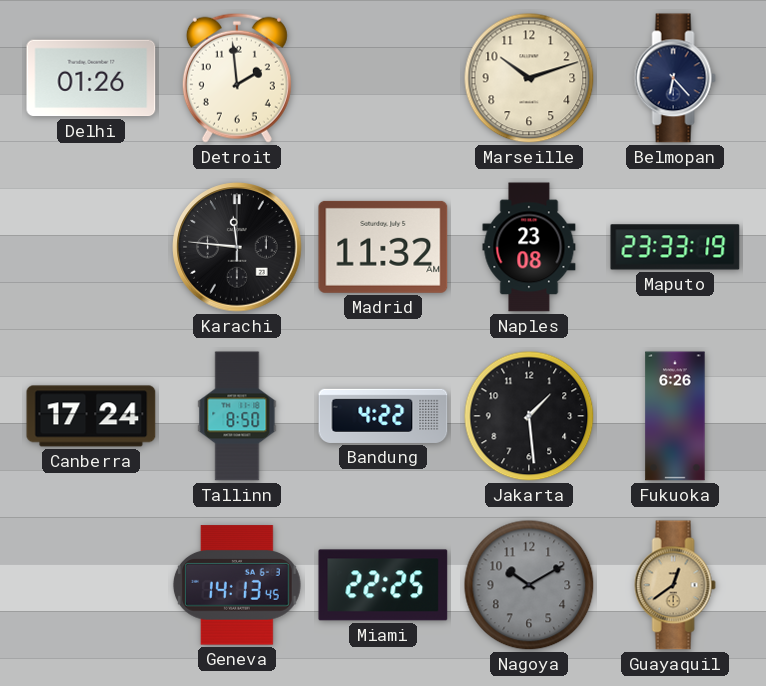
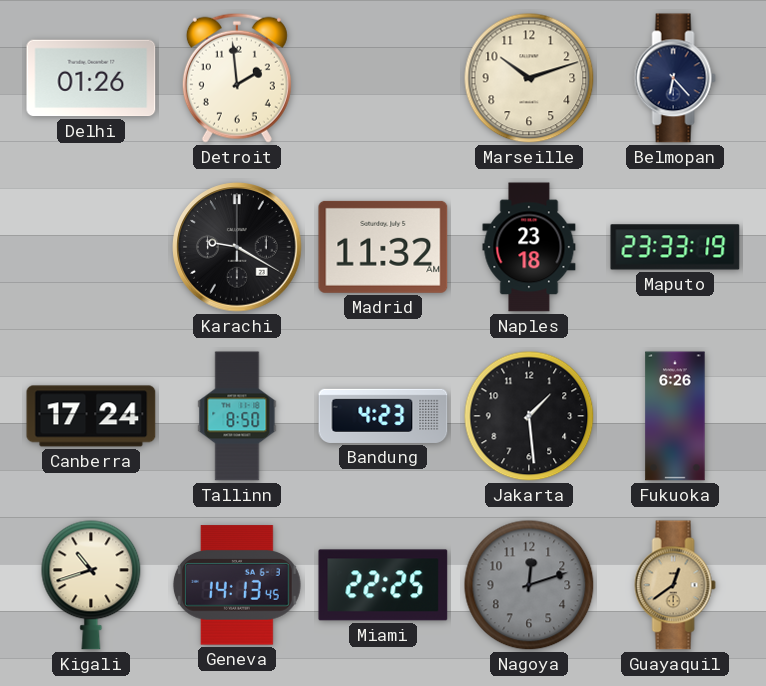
Karachi: 11:46 -> 9:20 (237, 247)
Naples: 23:08 -> 23:18 (529, 247)
Bandung: 4:22 -> 4:23 (383, 416)
Kigali: none -> 10:42 (91, 585)
Nagoya: 10:10 -> 12:12 (529, 585)
